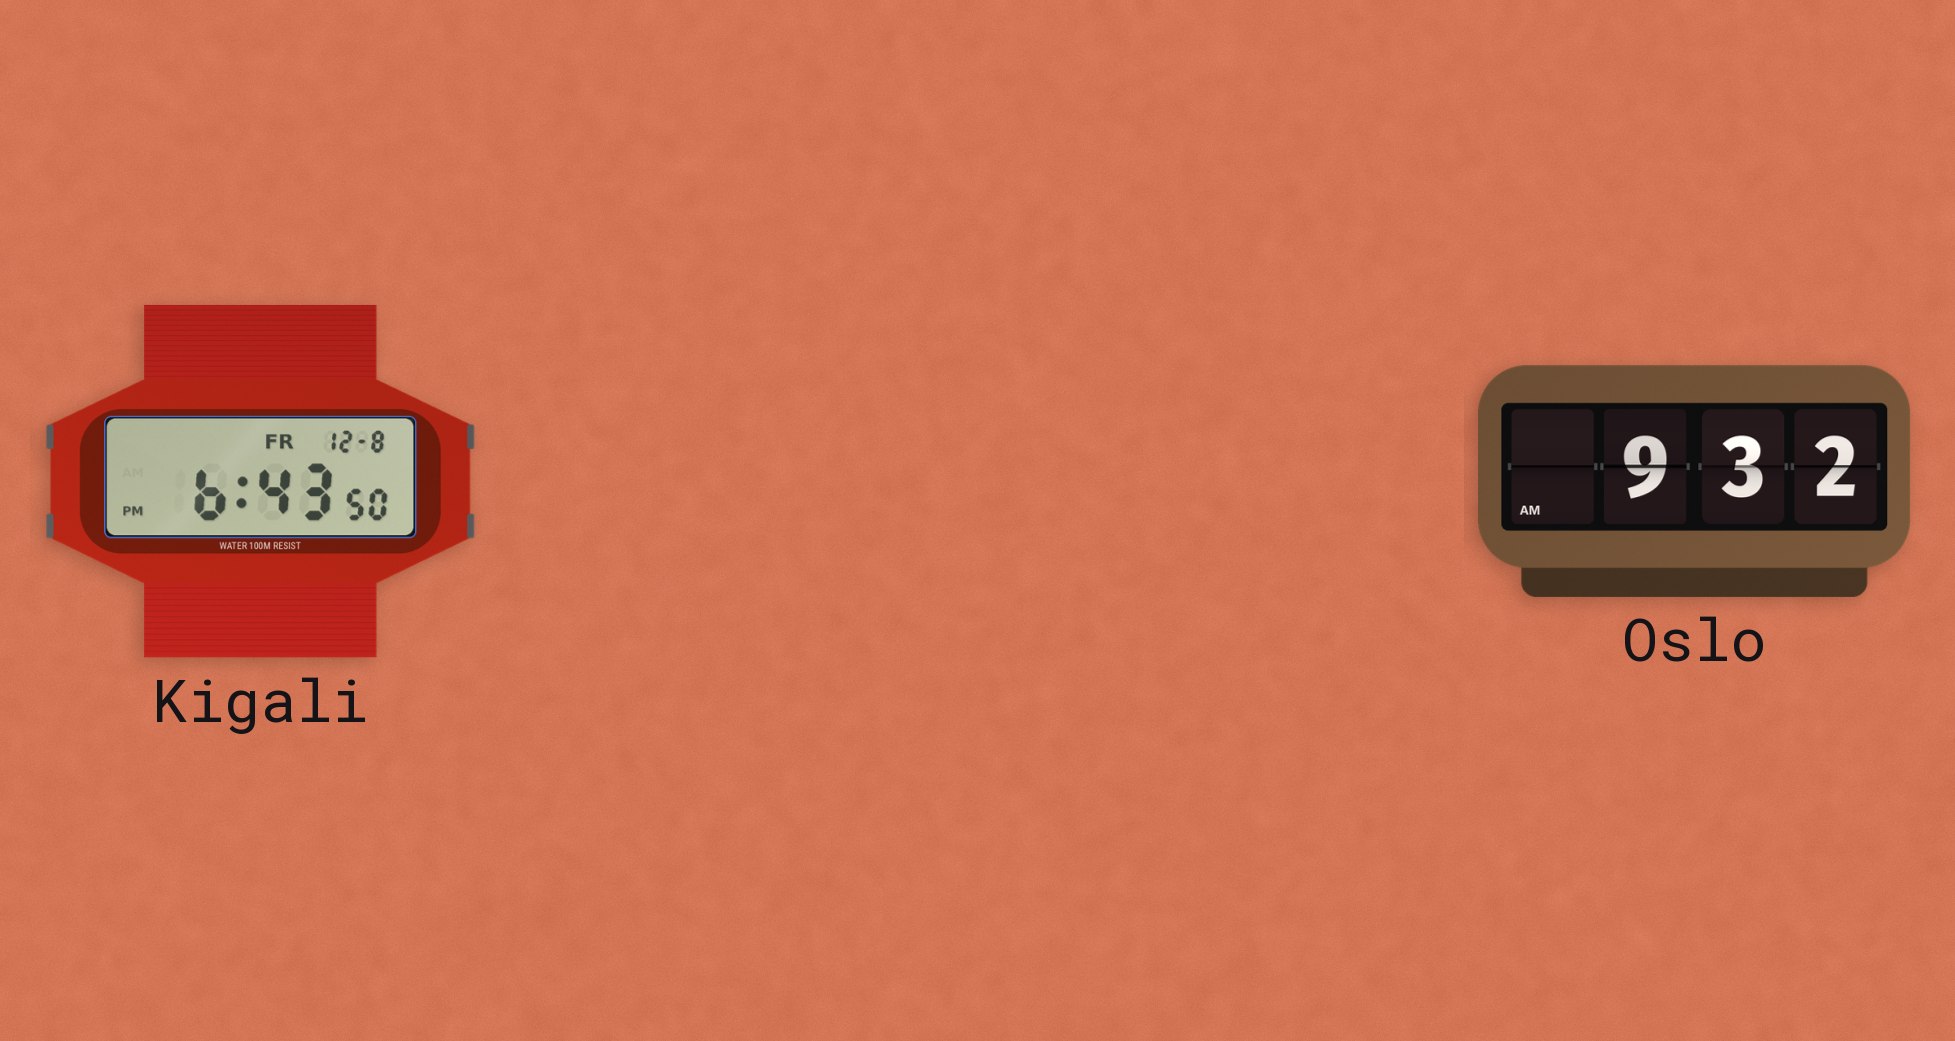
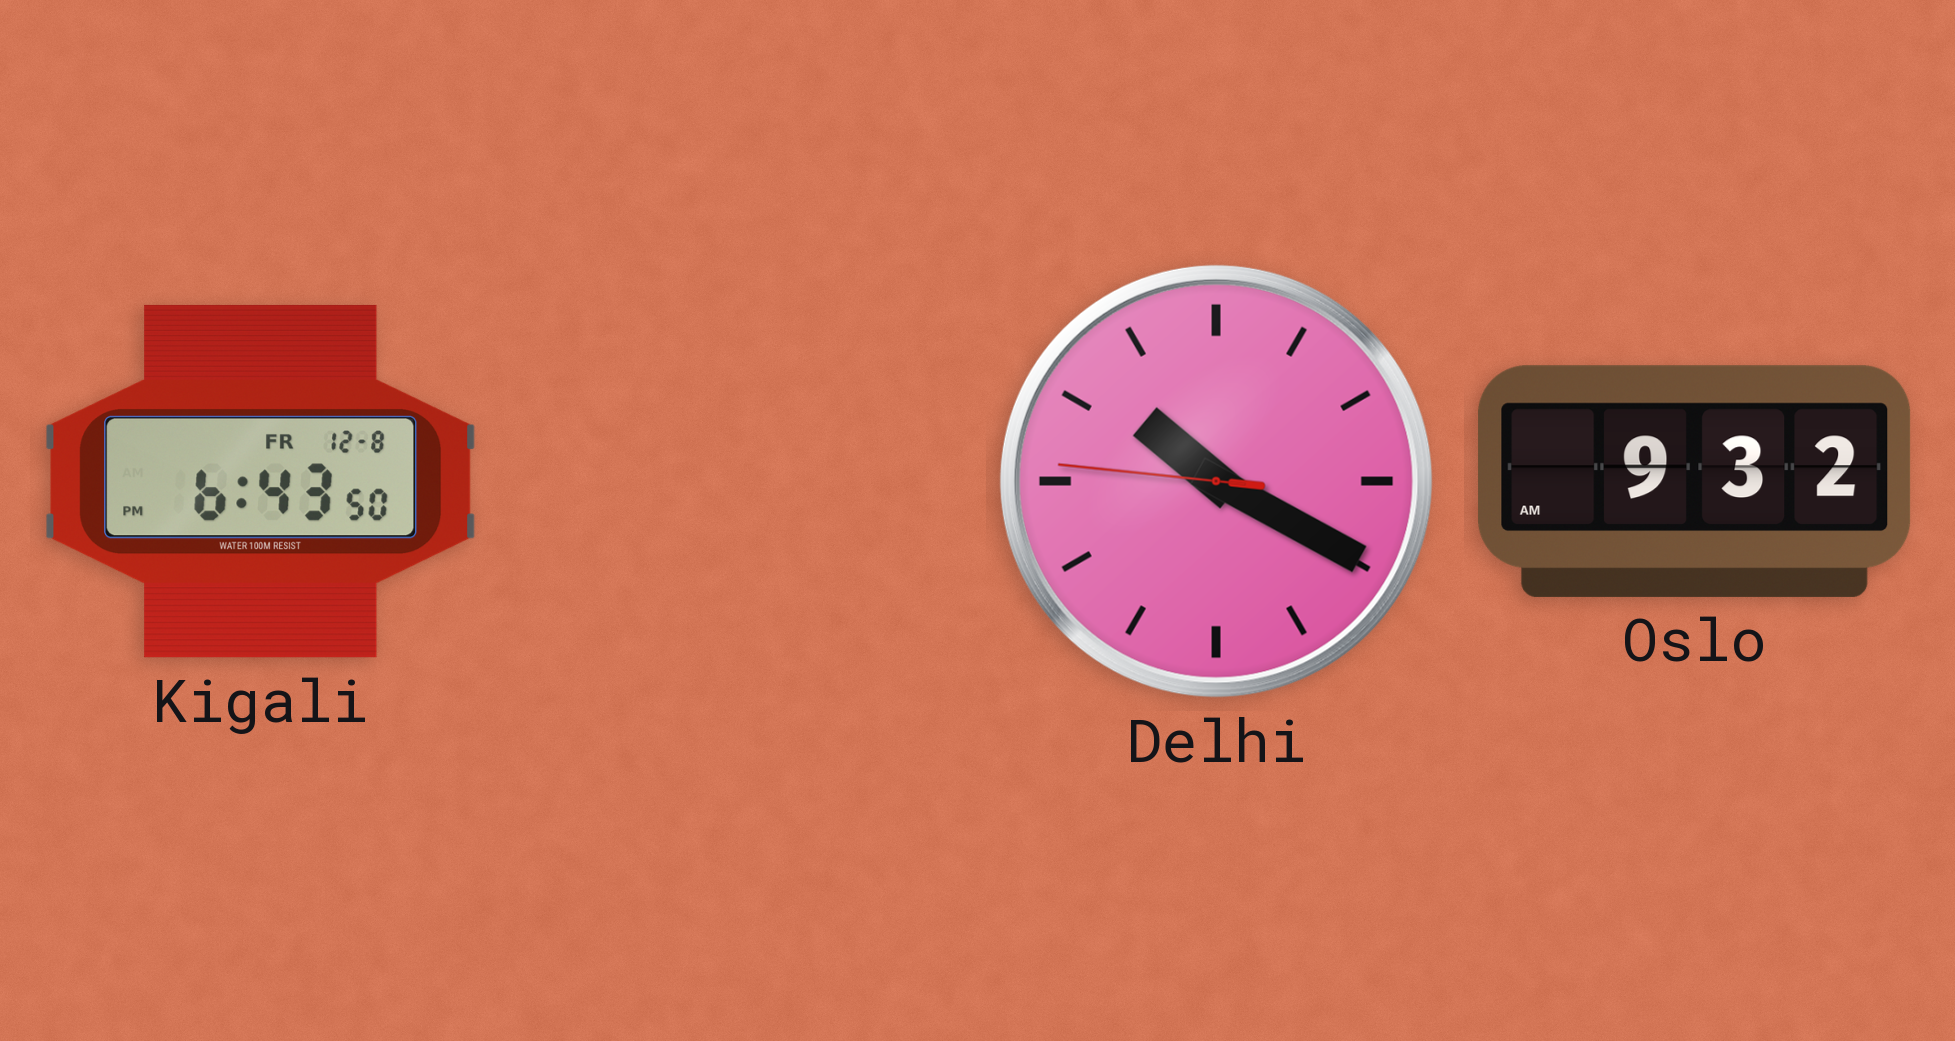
Delhi: none -> 10:19 (1216, 481)
